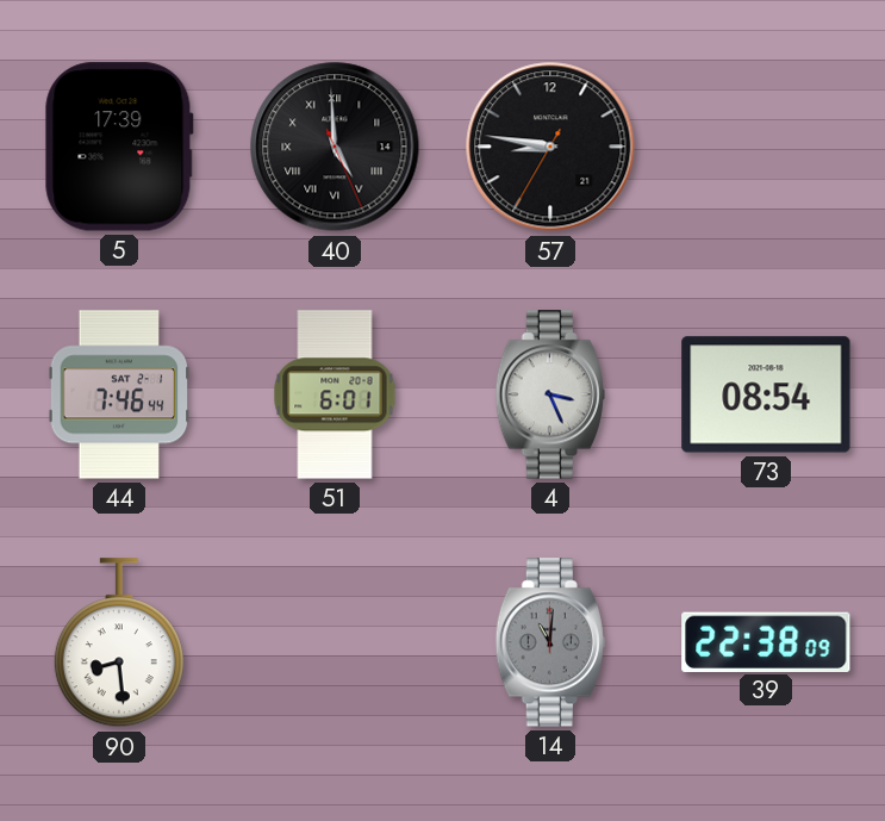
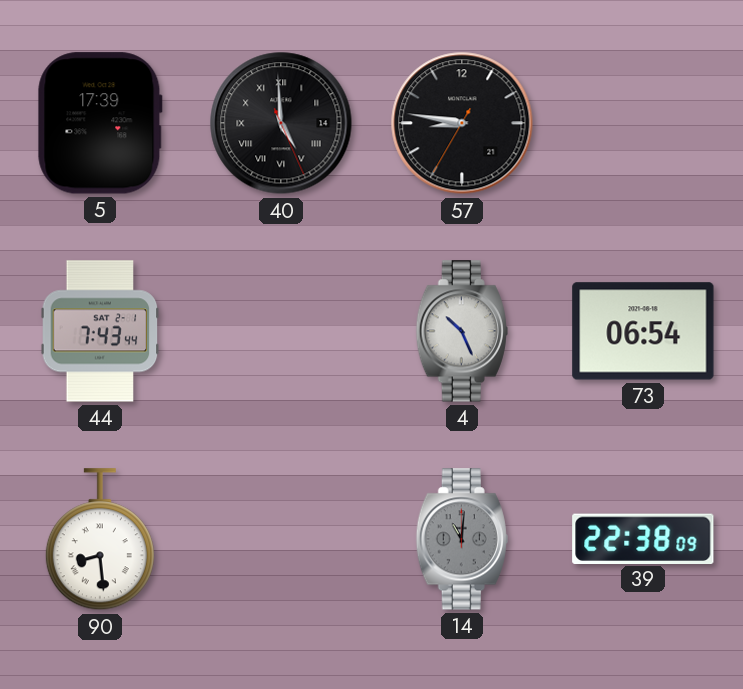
44: 7:46 -> 7:43 (100, 331)
51: 6:01 -> none (335, 394)
4: 3:26 -> 10:26 (462, 331)
73: 08:54 -> 06:54 (643, 331)
